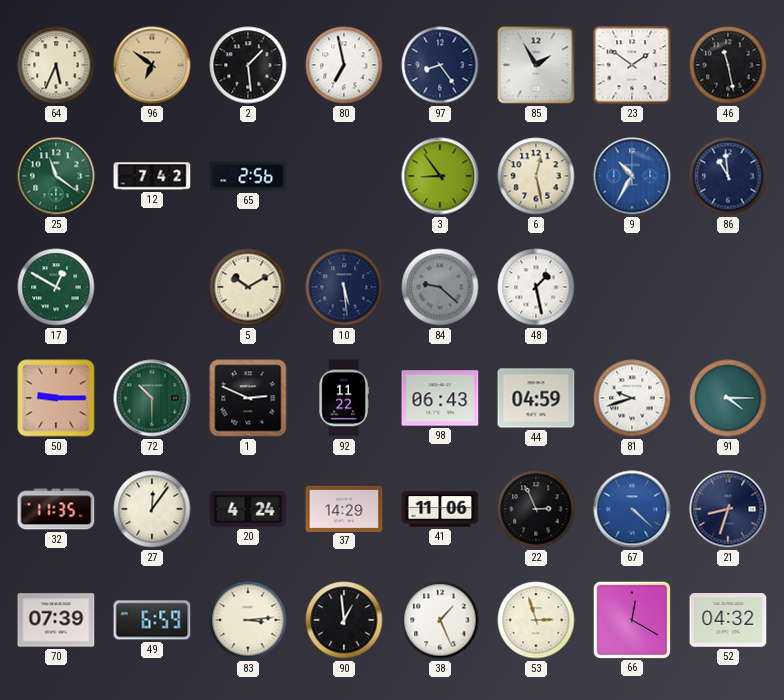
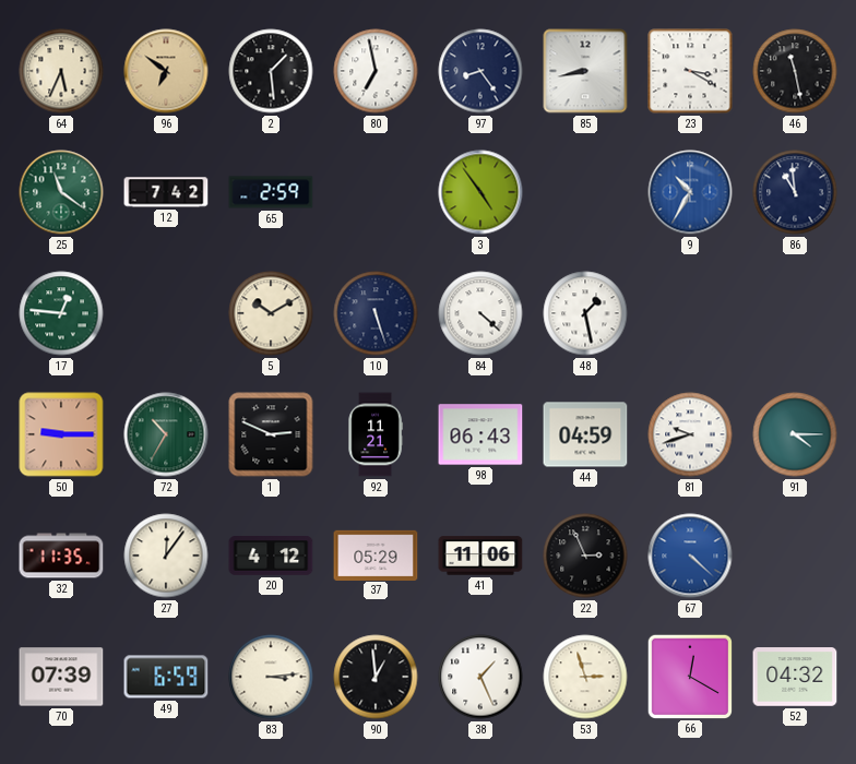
85: 1:55 -> 8:43 (585, 71)
23: 1:51 -> 3:20 (690, 71)
65: 2:56 -> 2:59 (271, 192)
3: 8:54 -> 4:54 (480, 192)
6: 12:28 -> none (536, 176)
17: 12:50 -> 12:46 (61, 313)
10: 5:29 -> 5:27 (376, 313)
84: 9:22 -> 4:22 (480, 313)
84 dial: grey -> white (480, 313)
72: 10:30 -> 10:35 (166, 434)
92: 11:22 -> 11:21 (376, 434)
20: 4:24 -> 4:12 (271, 557)
37: 14:29 -> 05:29 (376, 554)
21: 8:33 -> none (728, 509)
